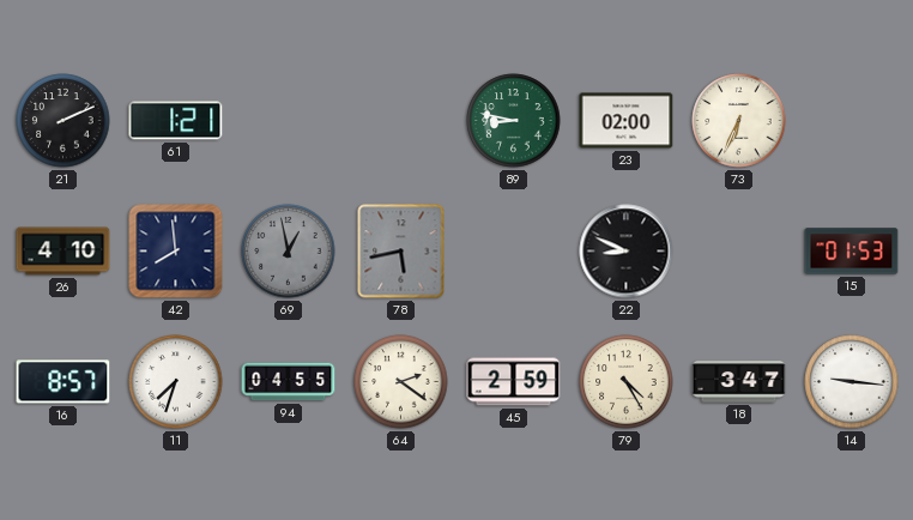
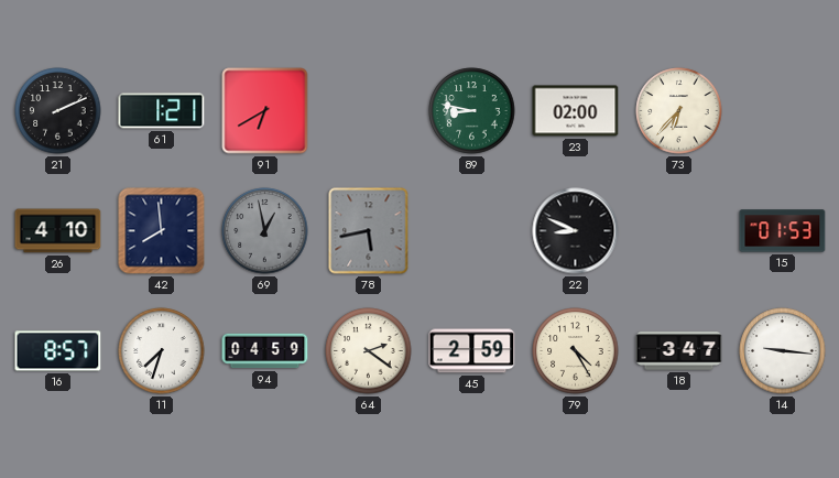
91: none -> 6:40 (265, 111)
73: 6:34 -> 6:37 (679, 111)
94: 04:55 -> 04:59 (265, 351)
